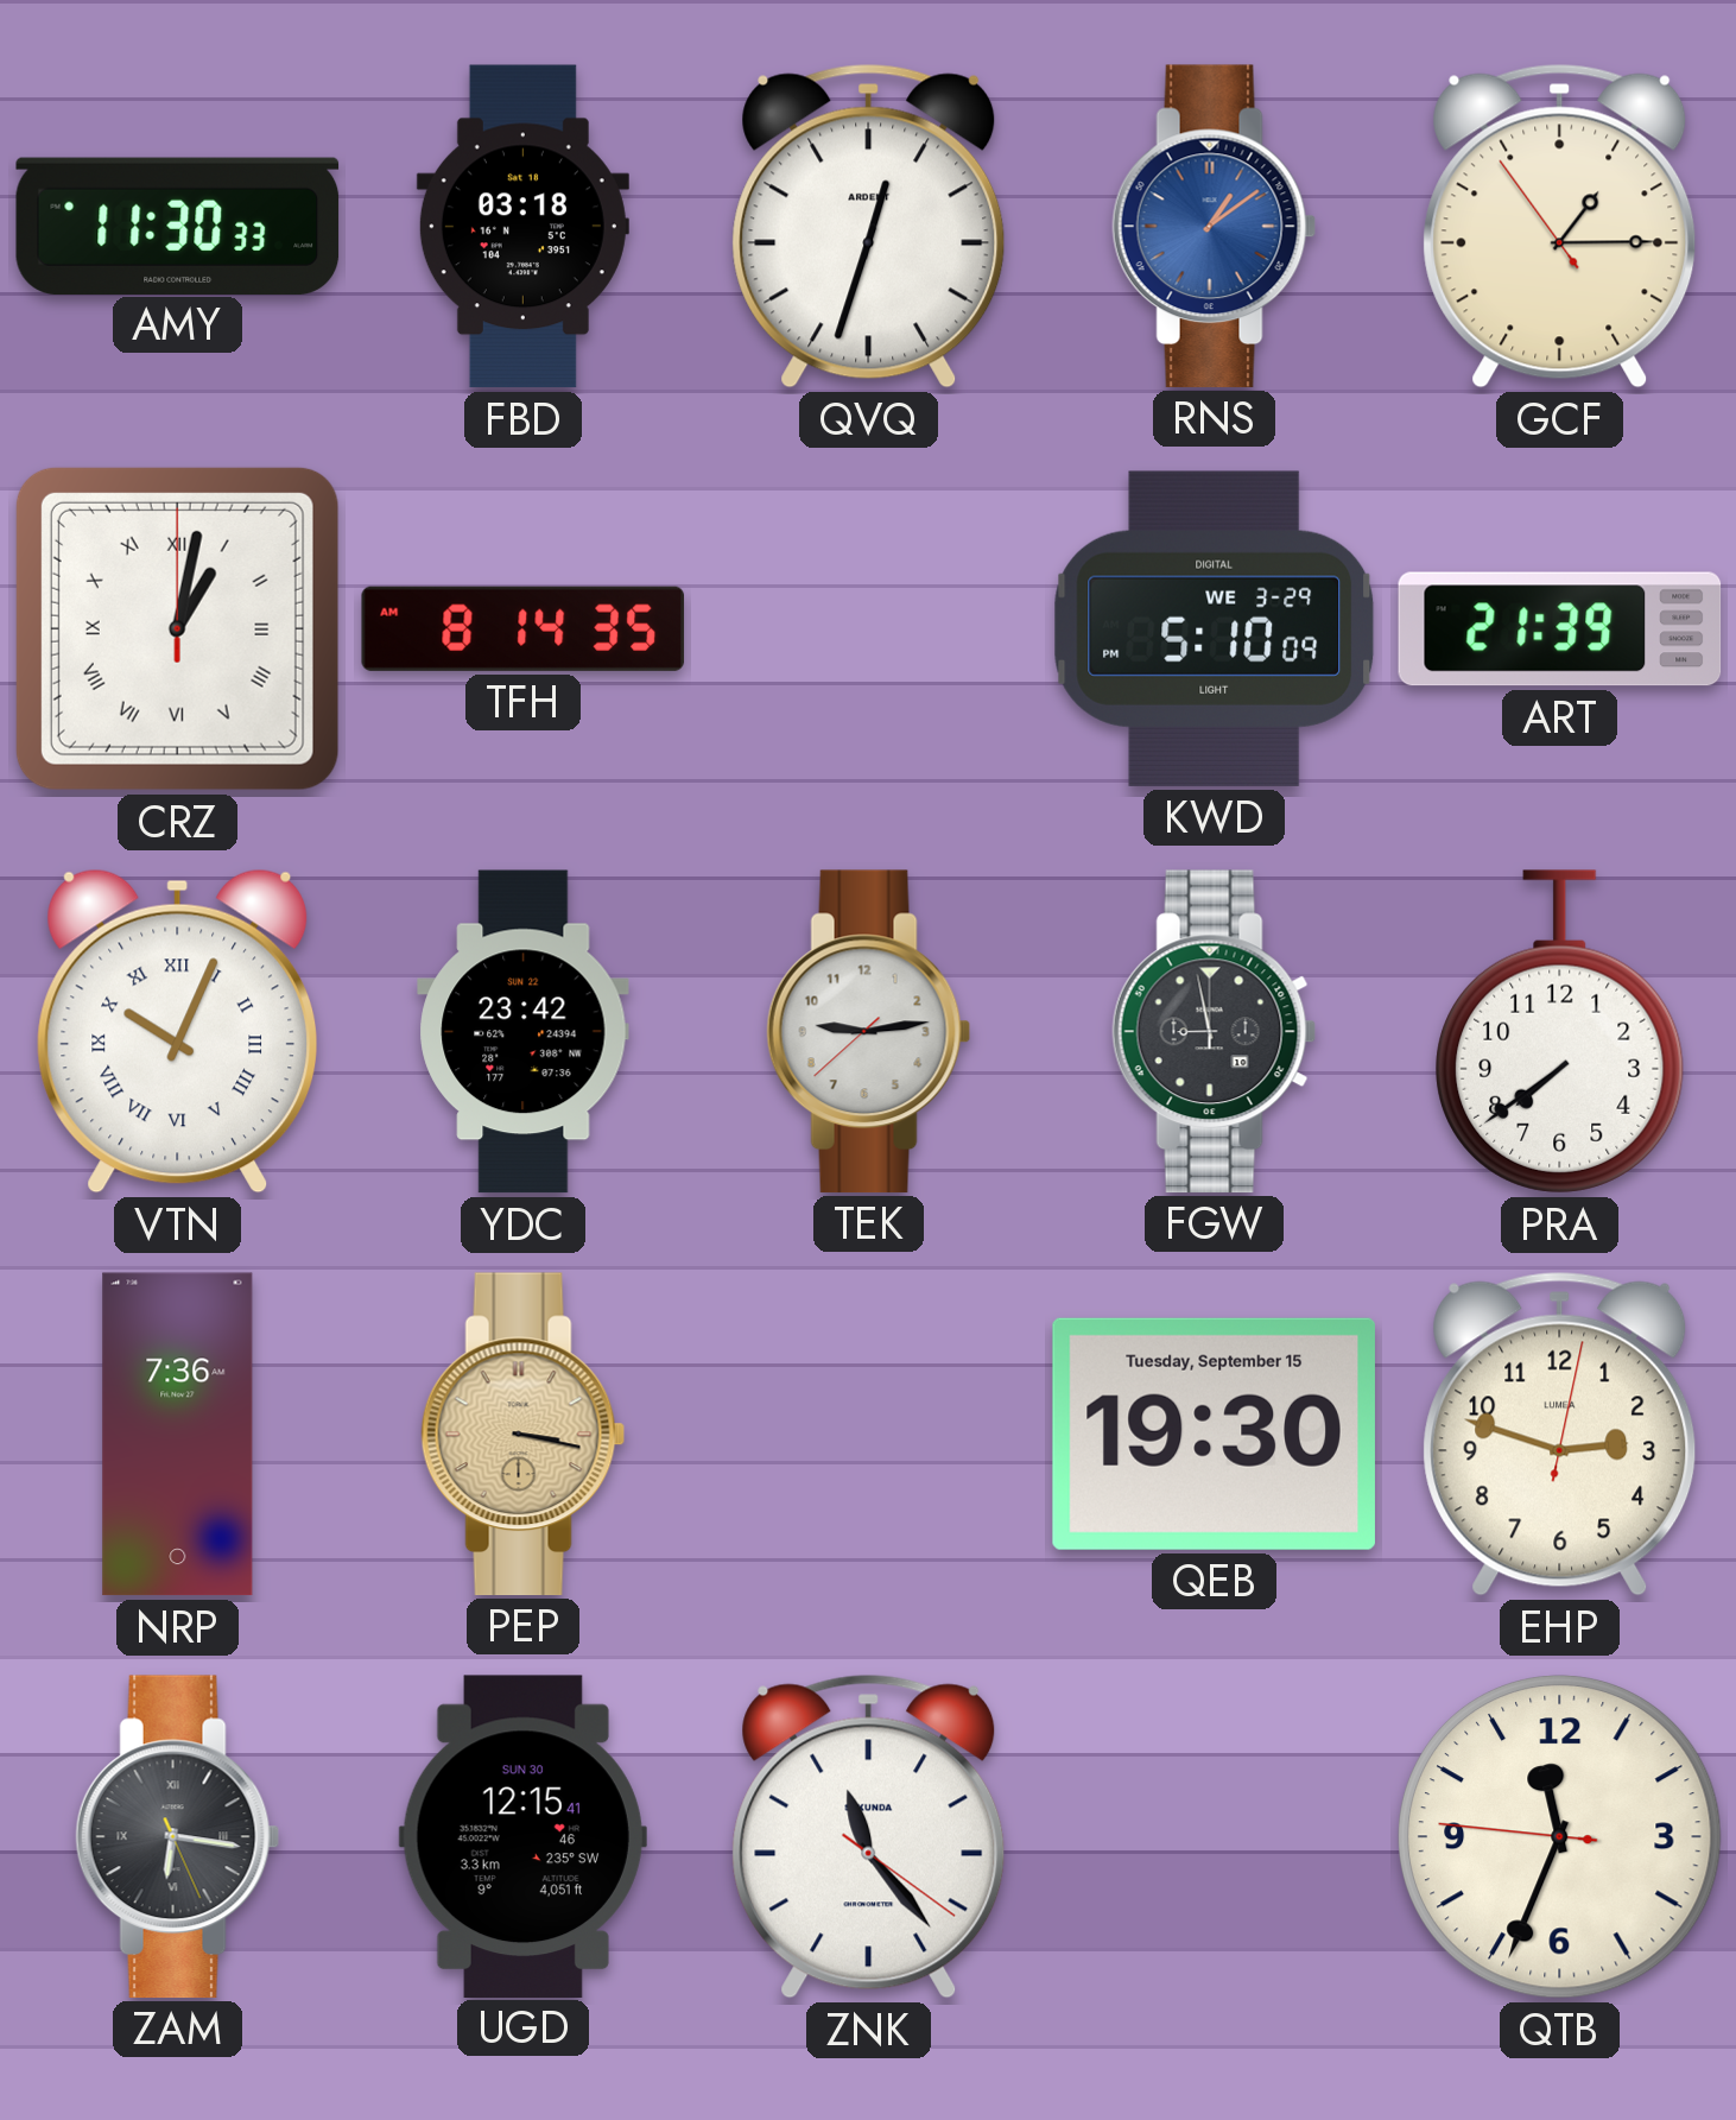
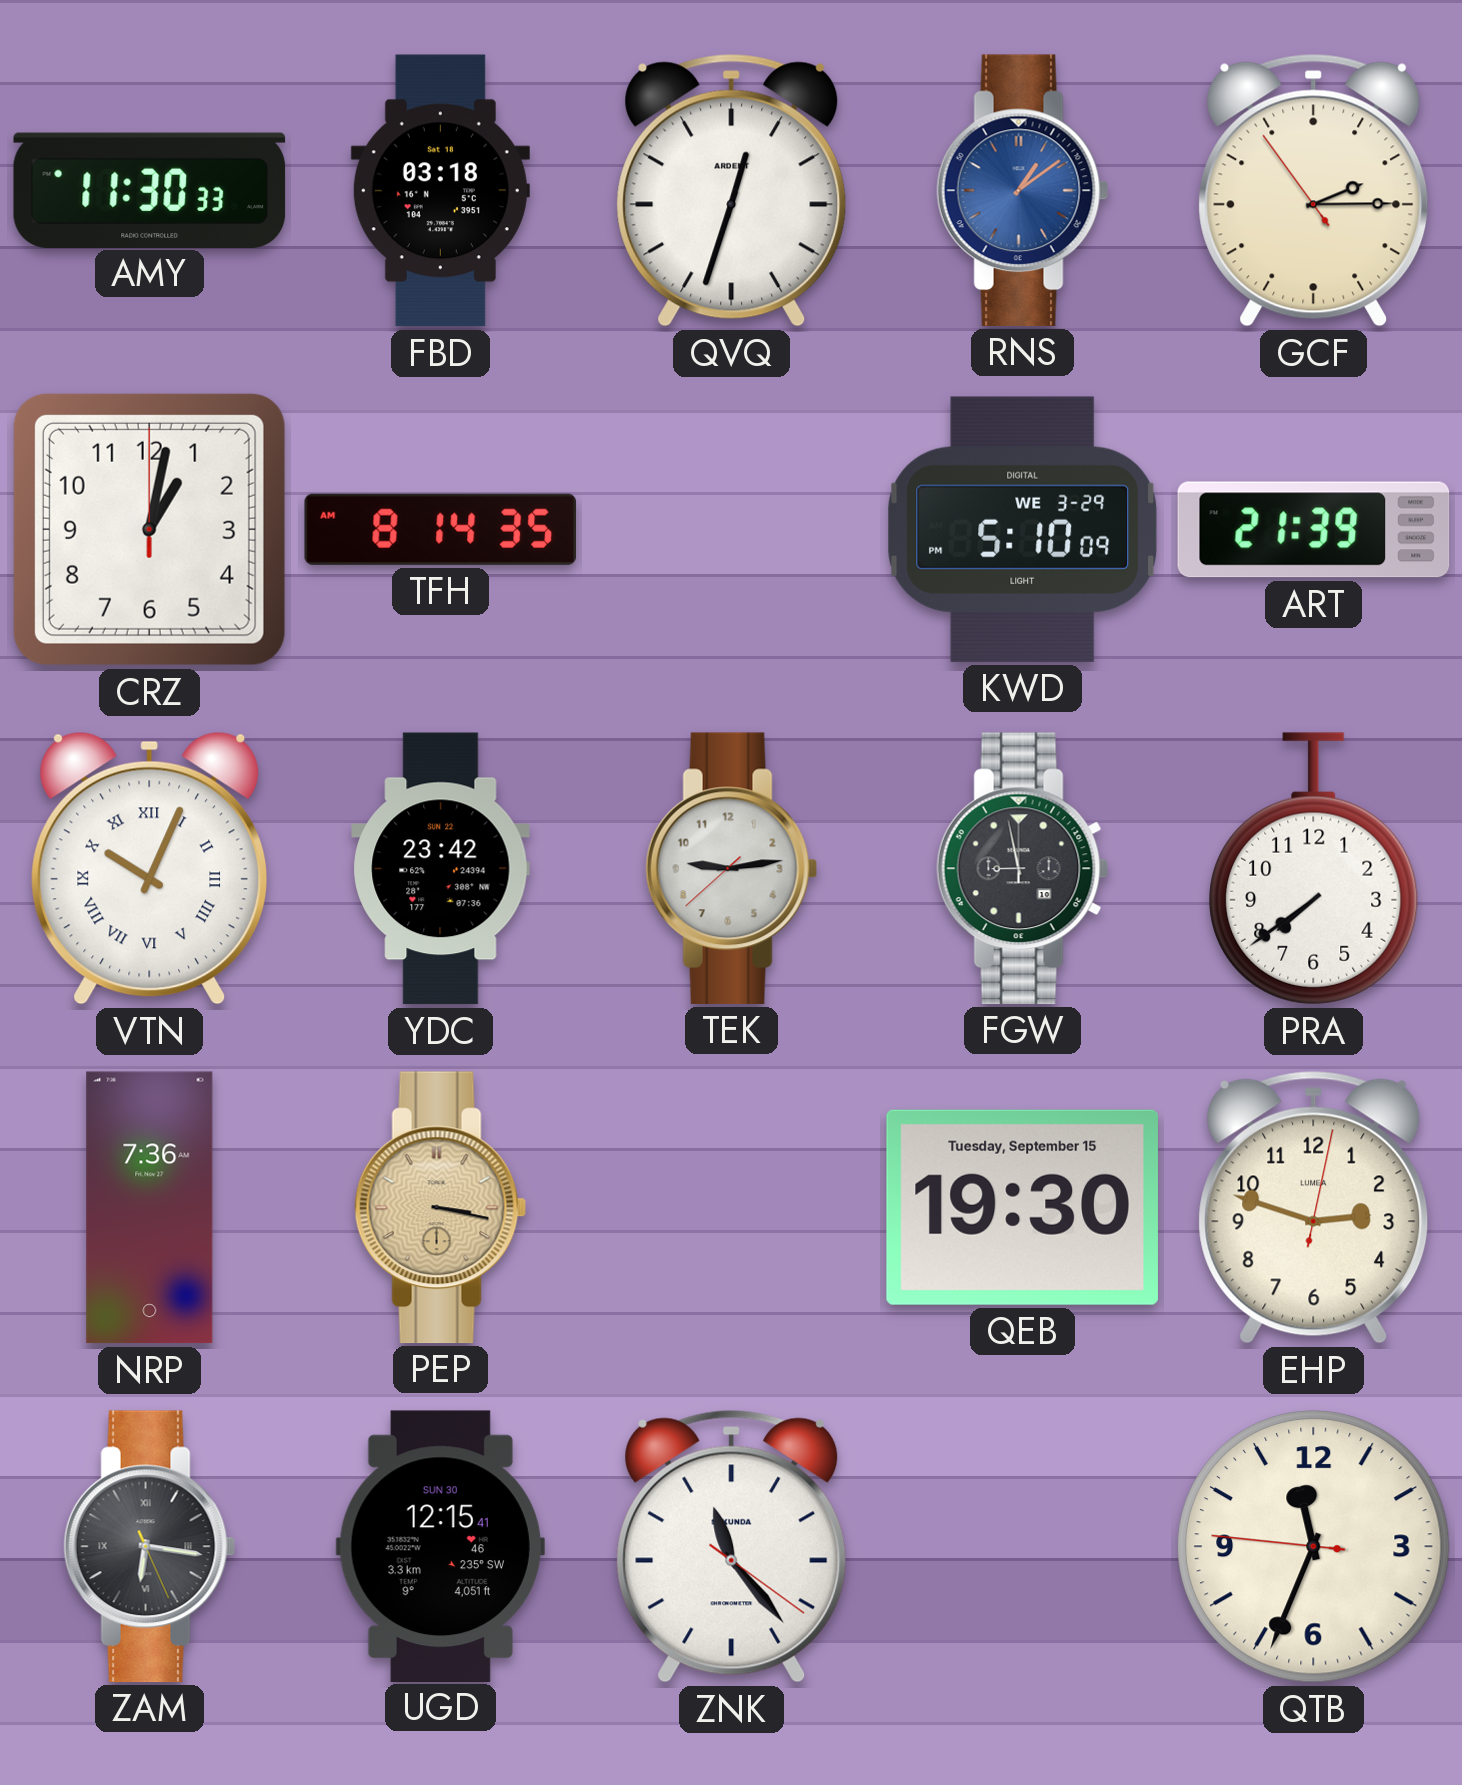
GCF: 1:14 -> 2:14 (1314, 190)
CRZ numerals: Roman -> Arabic (149, 529)
